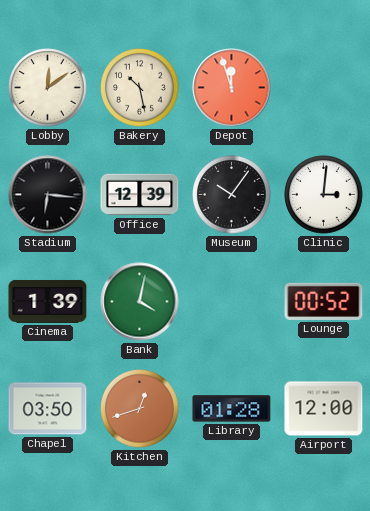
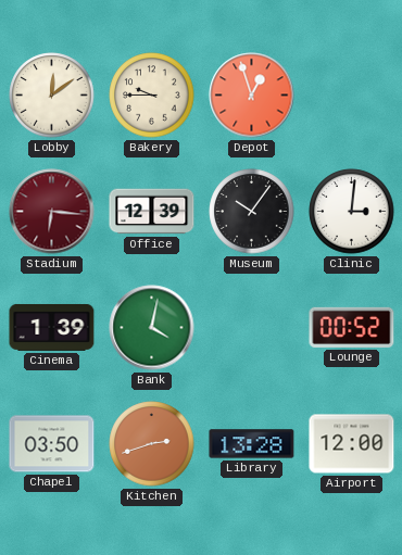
Bakery: 10:28 -> 9:45 (152, 96)
Depot: 11:57 -> 12:57 (252, 96)
Stadium dial: black -> burgundy (52, 212)
Kitchen: 12:42 -> 2:42 (152, 444)
Library: 01:28 -> 13:28 (252, 444)
